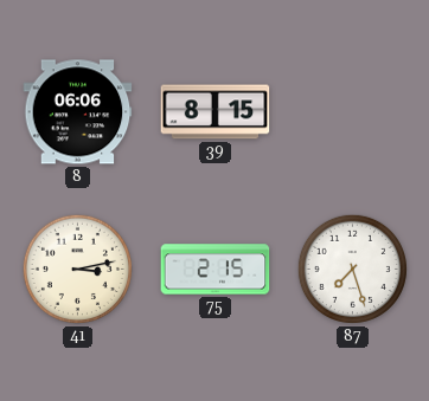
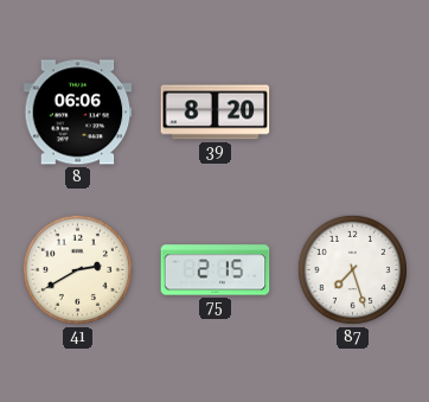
39: 8:15 -> 8:20 (216, 113)
41: 3:13 -> 2:40 (77, 269)
